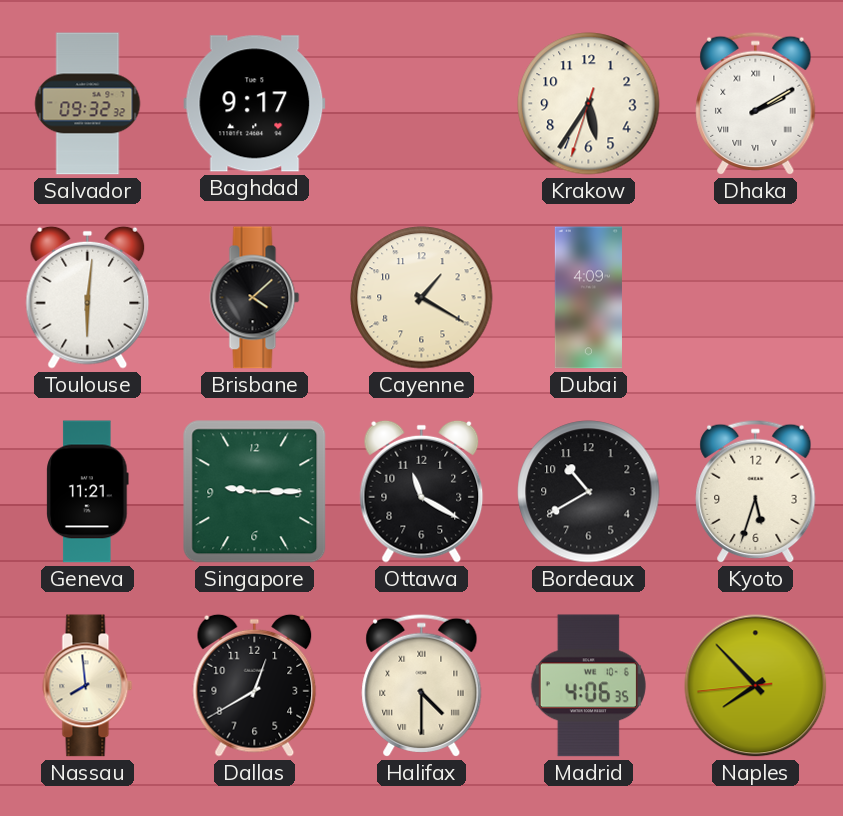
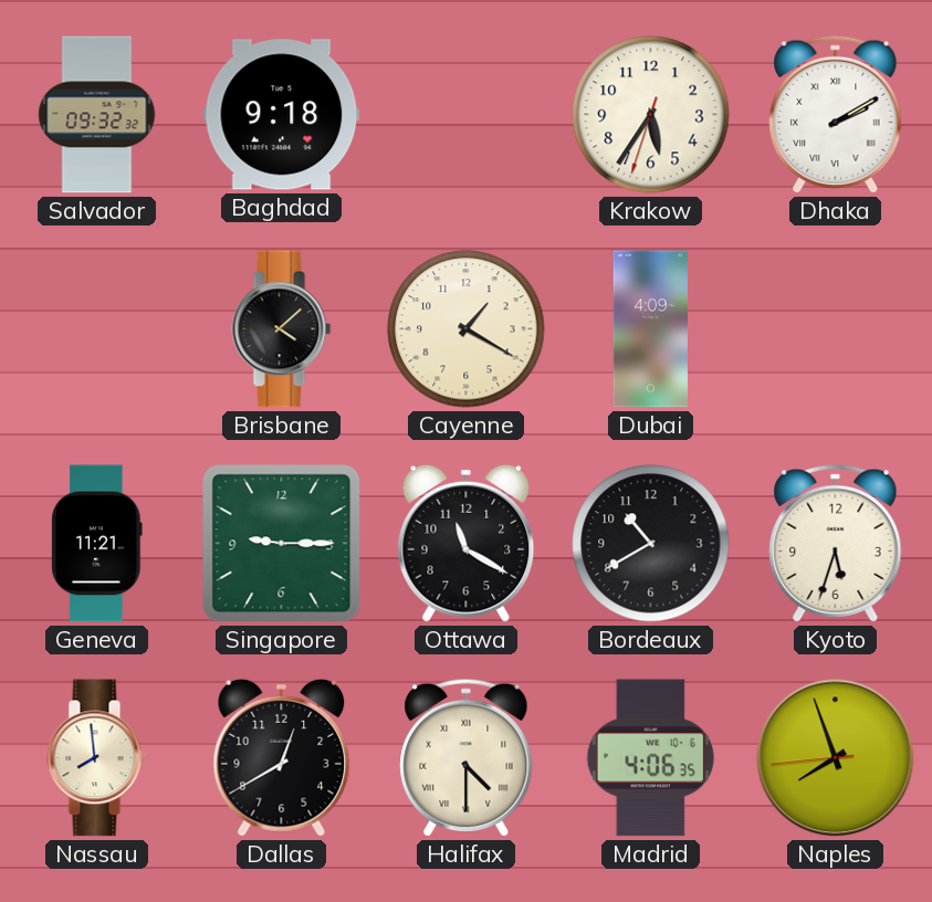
Baghdad: 9:17 -> 9:18 (282, 115)
Toulouse: 6:01 -> none (88, 297)
Naples: 7:52 -> 7:56 (836, 758)
